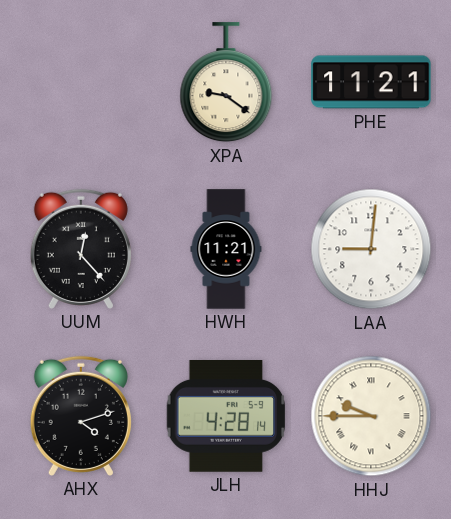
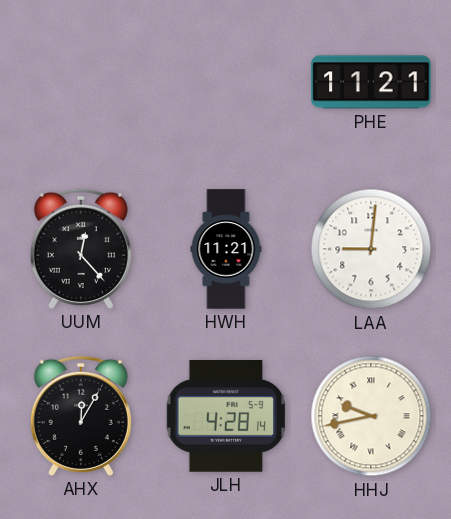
XPA: 9:21 -> none (226, 83)
AHX: 4:12 -> 12:05 (81, 416)
HHJ: 9:45 -> 9:43 (371, 416)
